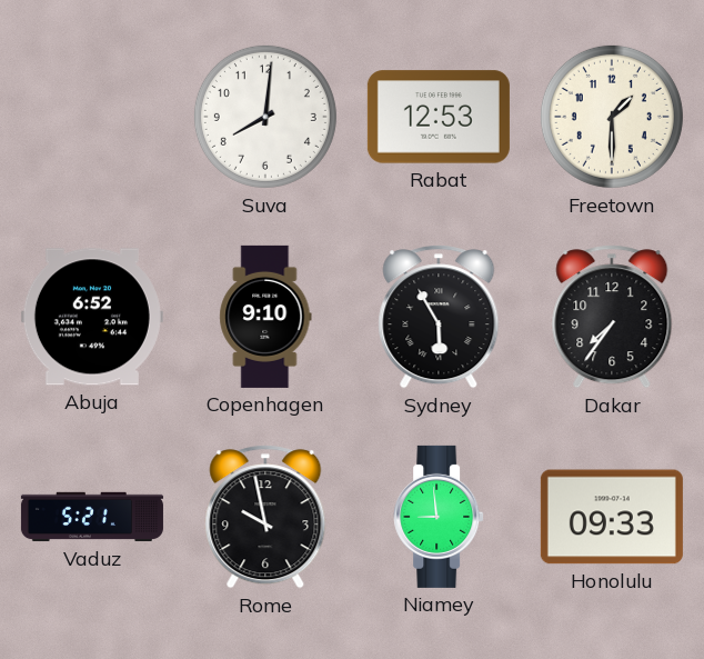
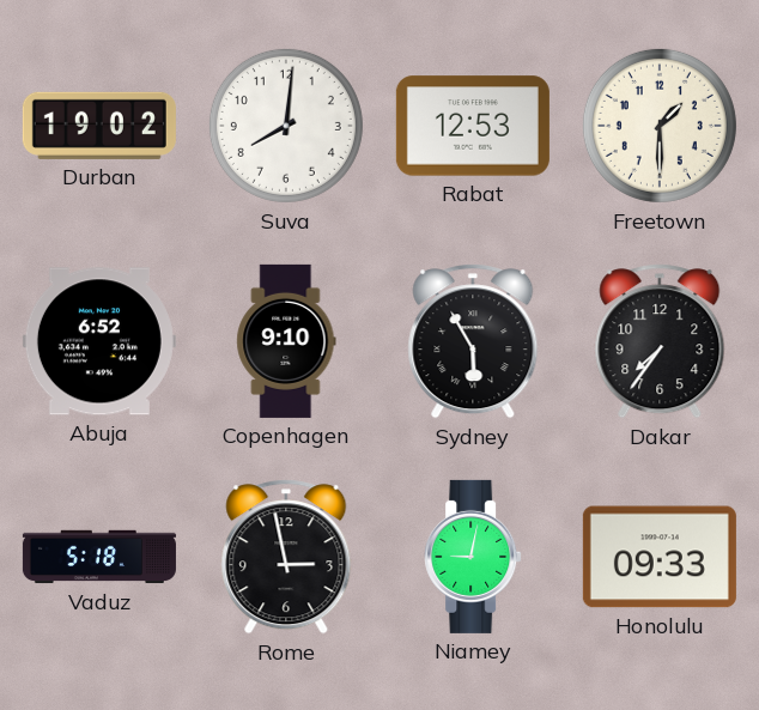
Durban: none -> 19:02 (99, 126)
Vaduz: 5:21 -> 5:18 (99, 557)
Rome: 9:58 -> 2:58 (286, 557)
Niamey: 8:59 -> 9:02 (473, 557)
